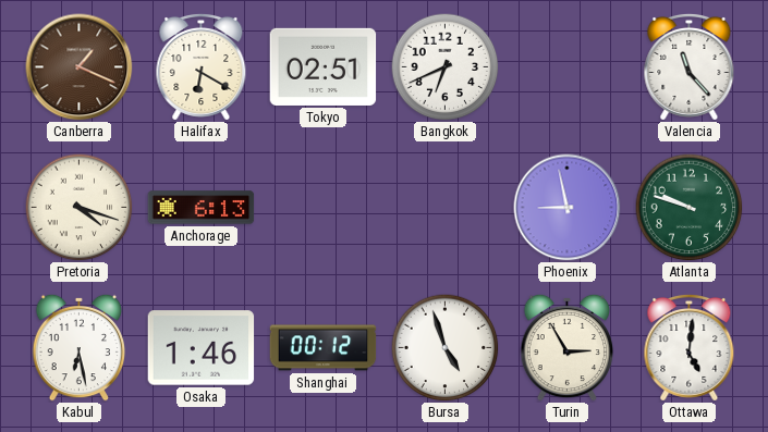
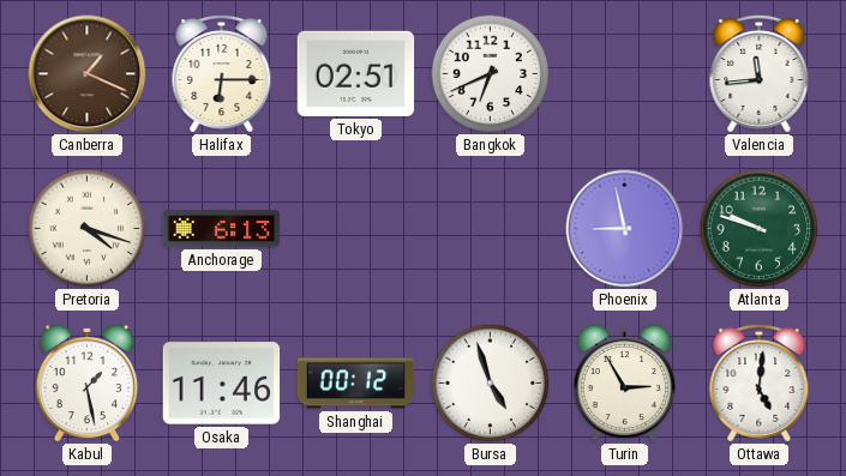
Halifax: 6:20 -> 6:15 (222, 73)
Valencia: 11:23 -> 11:44 (760, 73)
Kabul: 6:28 -> 1:28 (88, 382)
Osaka: 1:46 -> 11:46 (222, 384)
